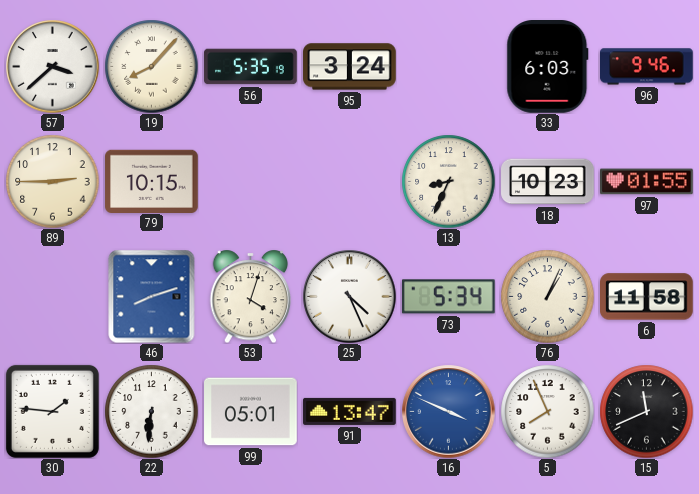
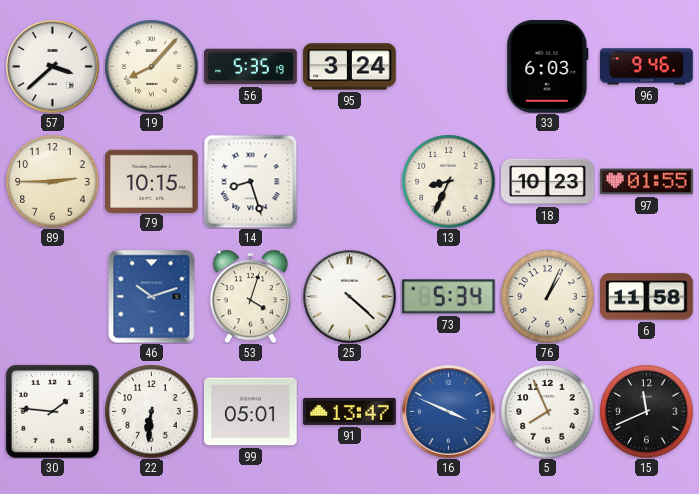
14: none -> 8:27 (250, 181)
46: 8:12 -> 10:12 (152, 296)
25: 4:26 -> 4:22 (349, 296)
